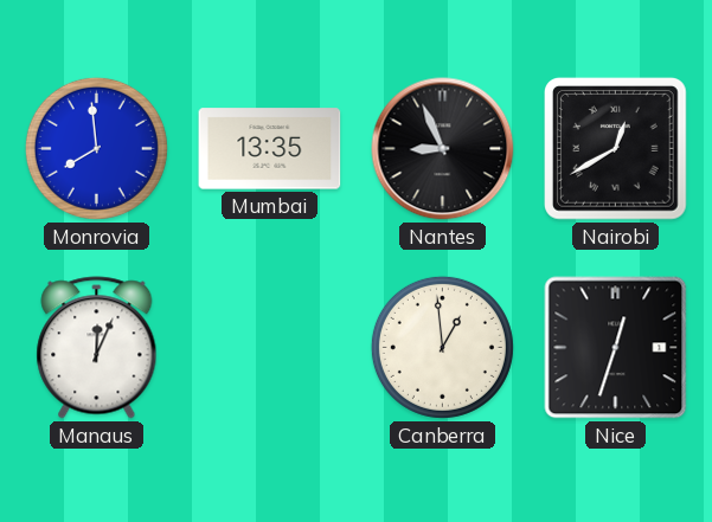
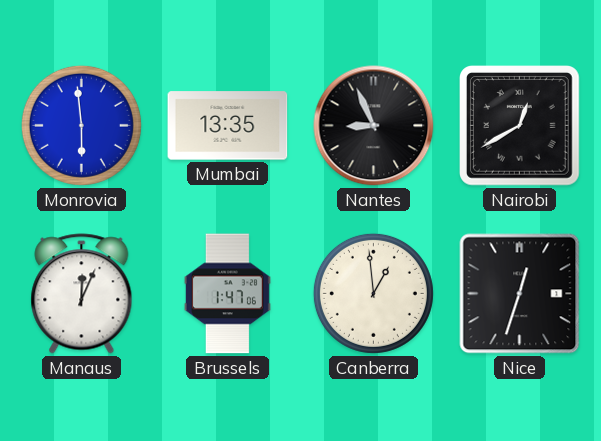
Monrovia: 7:59 -> 5:59 (81, 125)
Brussels: none -> 1:47 (227, 294)
